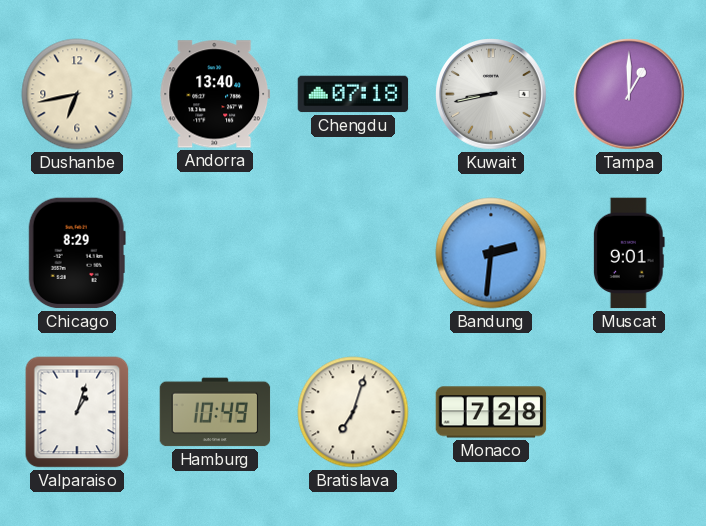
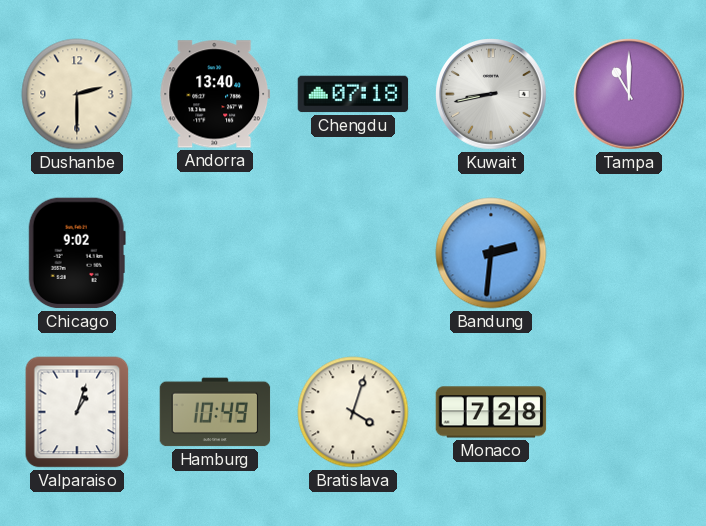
Dushanbe: 6:43 -> 2:30 (77, 94)
Tampa: 1:00 -> 11:00 (629, 94)
Chicago: 8:29 -> 9:02 (77, 253)
Muscat: 9:01 -> none (629, 253)
Bratislava: 7:03 -> 4:03 (353, 412)
